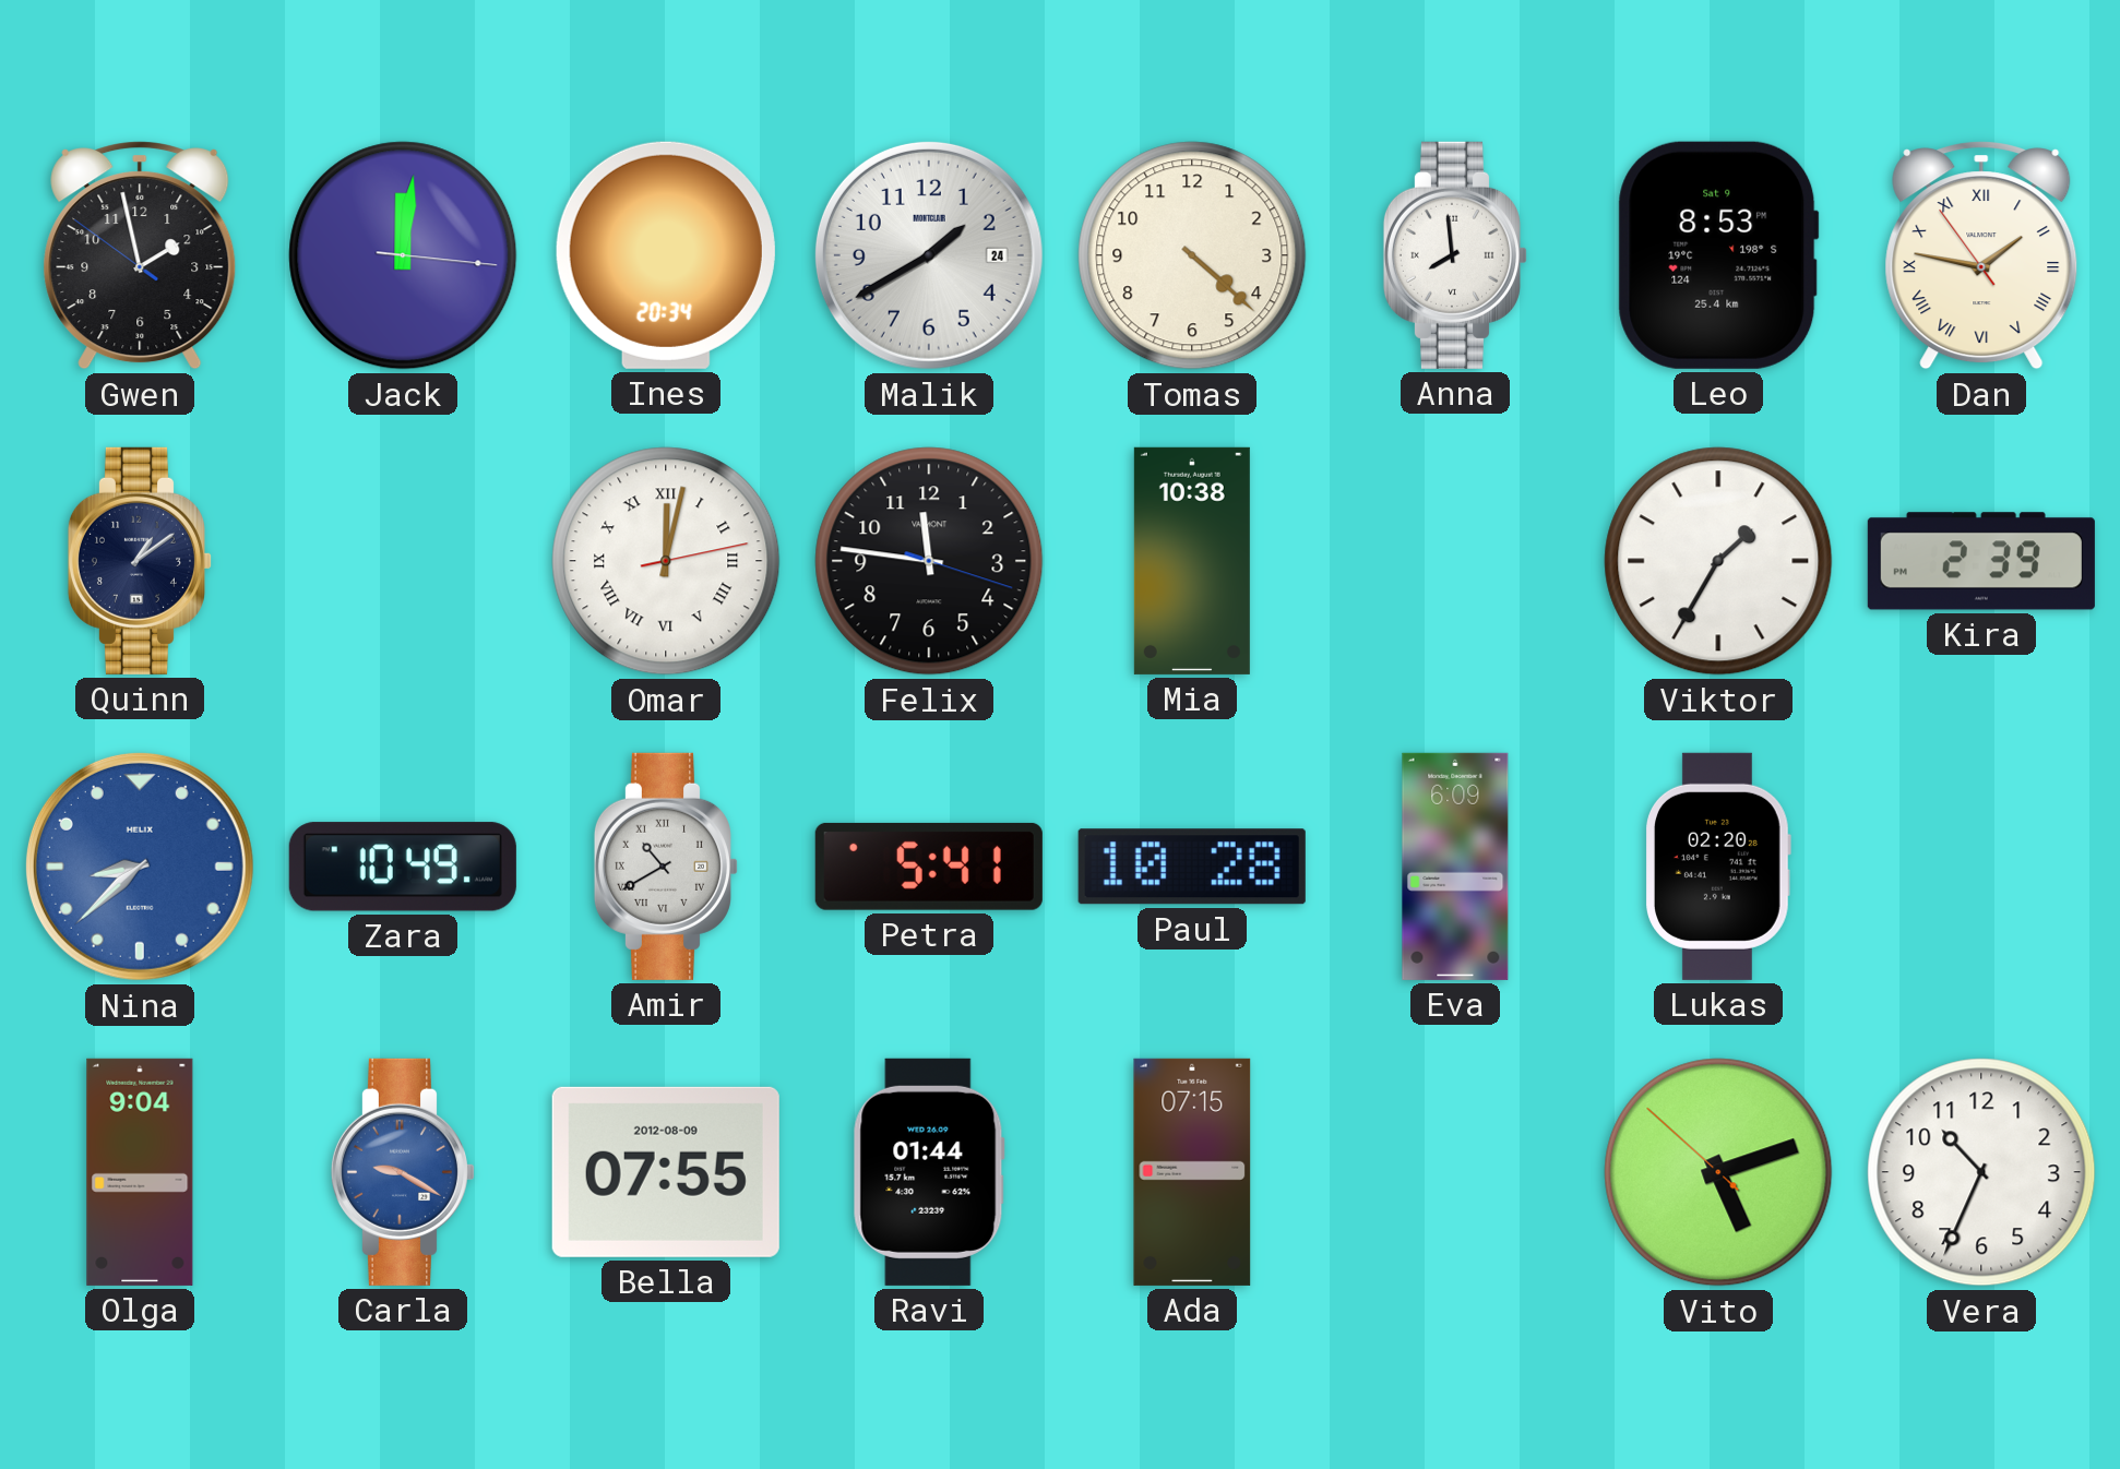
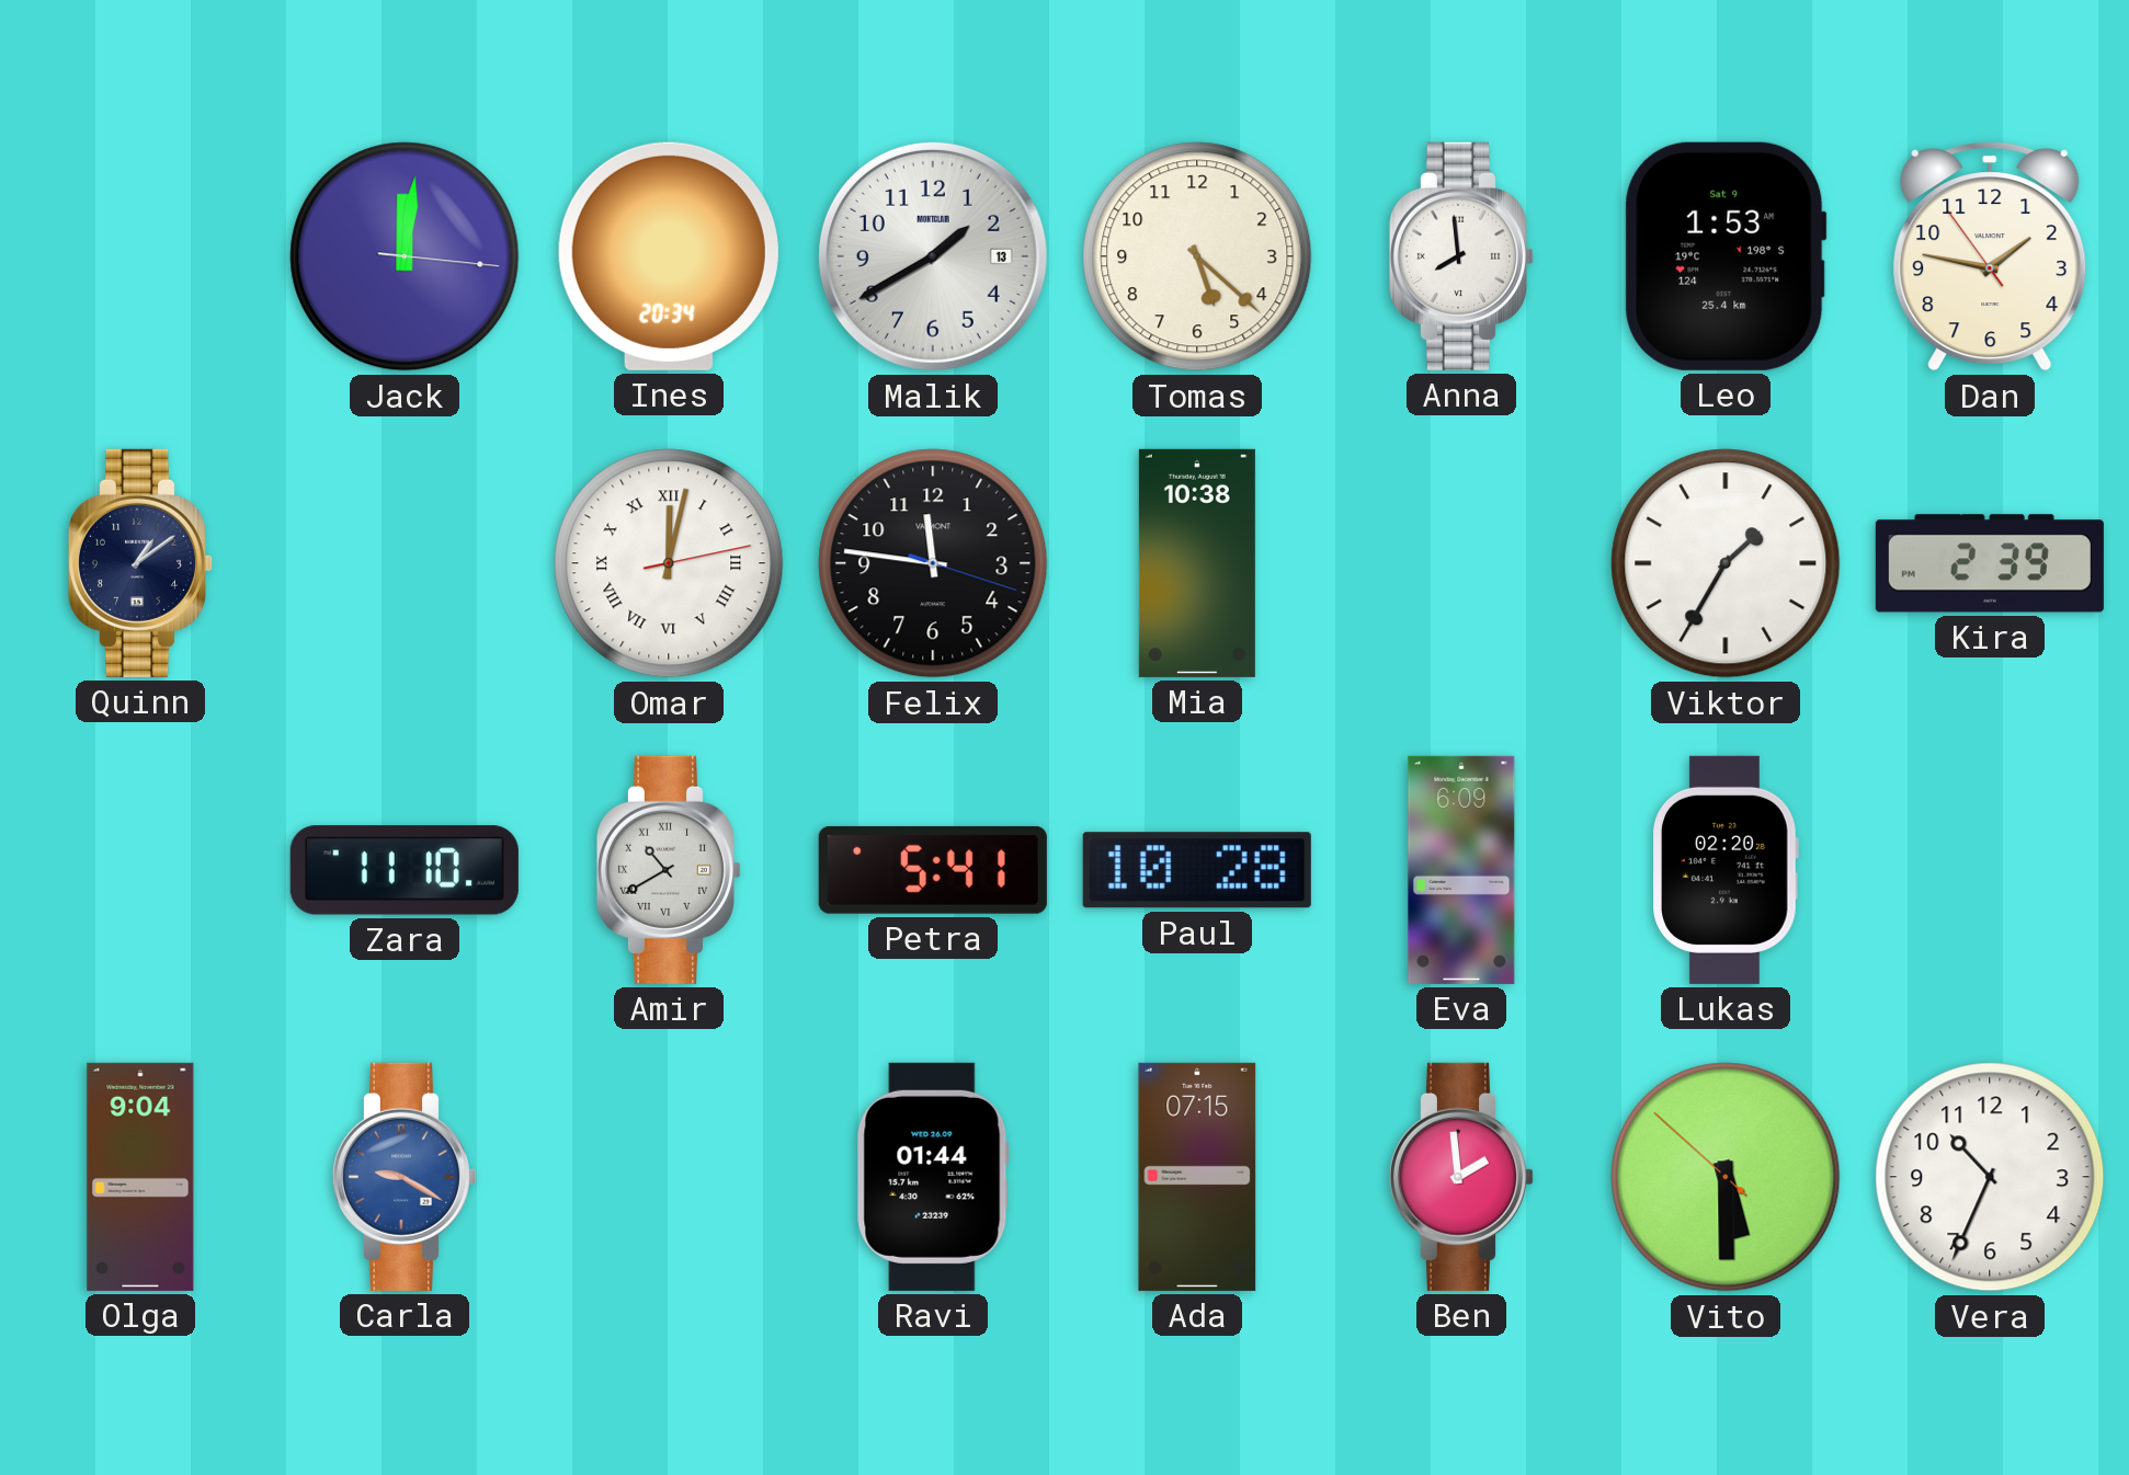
Gwen: 1:57 -> none (140, 255)
Malik date: 24 -> 13 (933, 256)
Tomas: 4:22 -> 5:22 (1197, 256)
Leo: 8:53 -> 1:53 (1726, 256)
Dan numerals: Roman -> Arabic (1990, 256)
Nina: 8:38 -> none (140, 867)
Zara: 10:49 -> 11:10 (405, 870)
Bella: 07:55 -> none (666, 1172)
Ben: none -> 1:59 (1460, 1177)
Vito: 5:11 -> 5:29 (1726, 1177)
